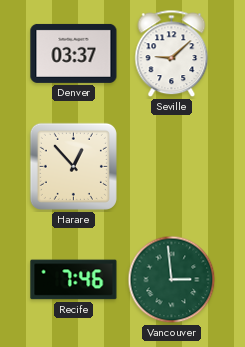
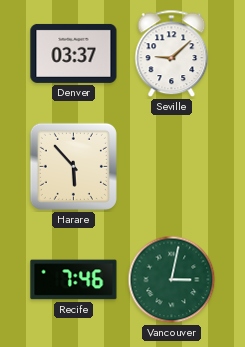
Harare: 12:53 -> 5:53 (73, 166)
Vancouver: 2:59 -> 3:02 (172, 280)
